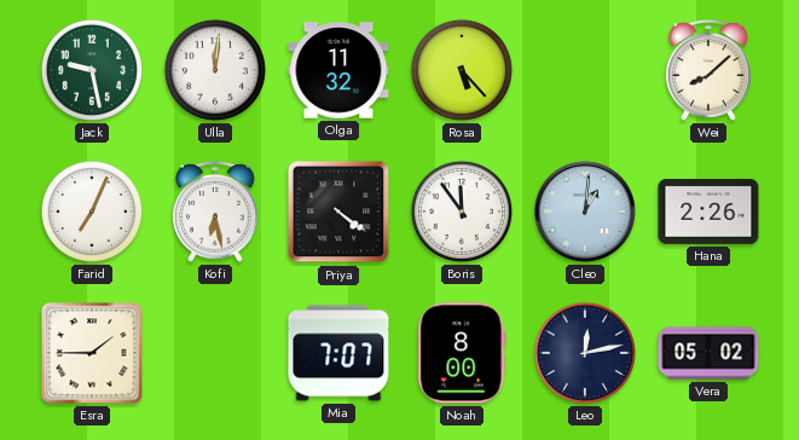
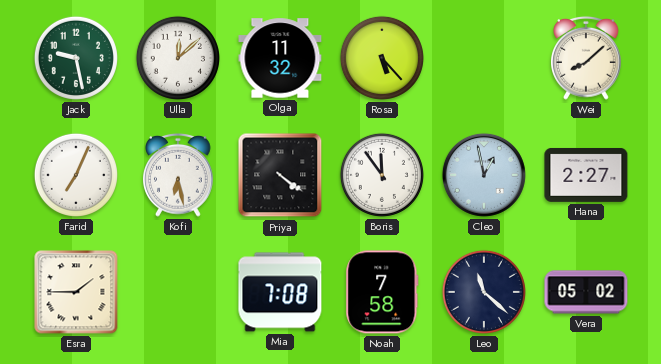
Ulla: 12:01 -> 12:08 (178, 58)
Cleo: 1:01 -> 12:58 (484, 175)
Hana: 2:26 -> 2:27 (586, 175)
Mia: 7:07 -> 7:08 (280, 292)
Noah: 8:00 -> 7:58 (382, 292)
Leo: 12:13 -> 11:22 (484, 292)
